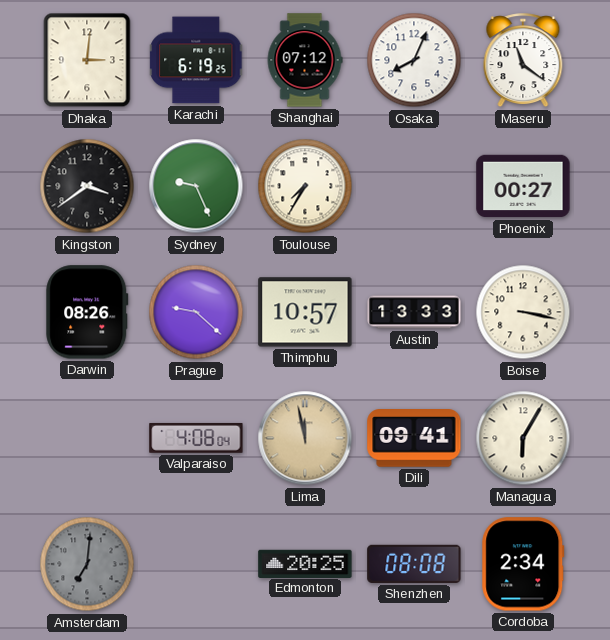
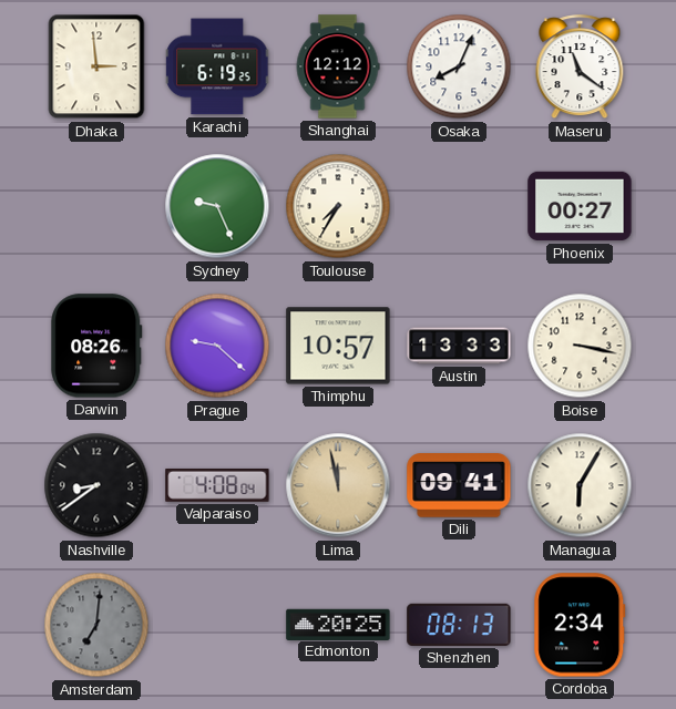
Dhaka: 3:01 -> 2:59 (96, 66)
Shanghai: 07:12 -> 12:12 (338, 66)
Kingston: 3:39 -> none (87, 186)
Nashville: none -> 8:39 (96, 485)
Shenzhen: 08:08 -> 08:13 (459, 625)
